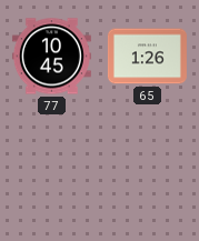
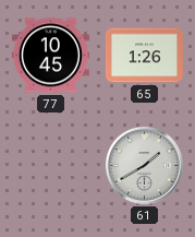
61: none -> 1:40 (144, 165)
